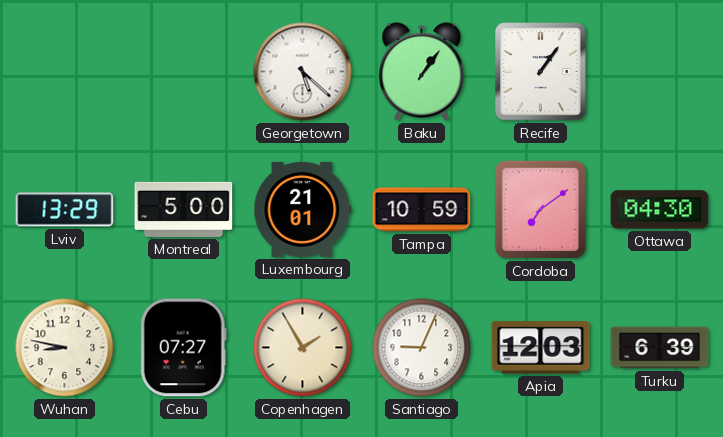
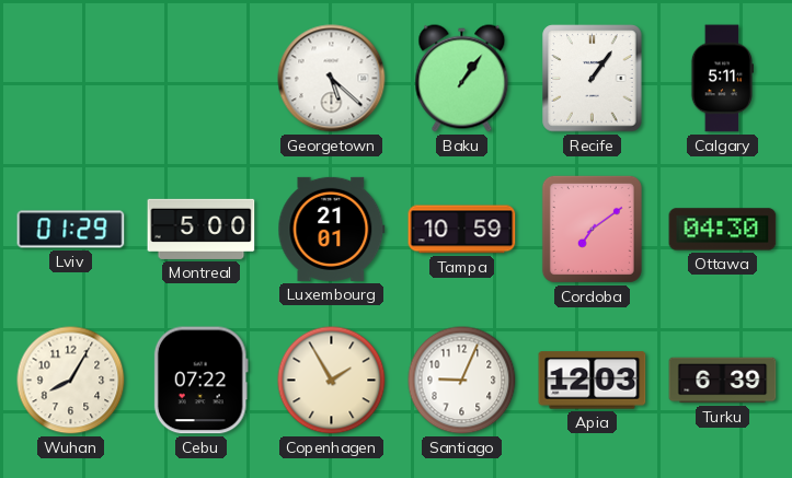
Calgary: none -> 5:11 (722, 79)
Lviv: 13:29 -> 01:29 (71, 230)
Wuhan: 8:47 -> 8:05 (71, 381)
Cebu: 07:27 -> 07:22 (200, 381)
